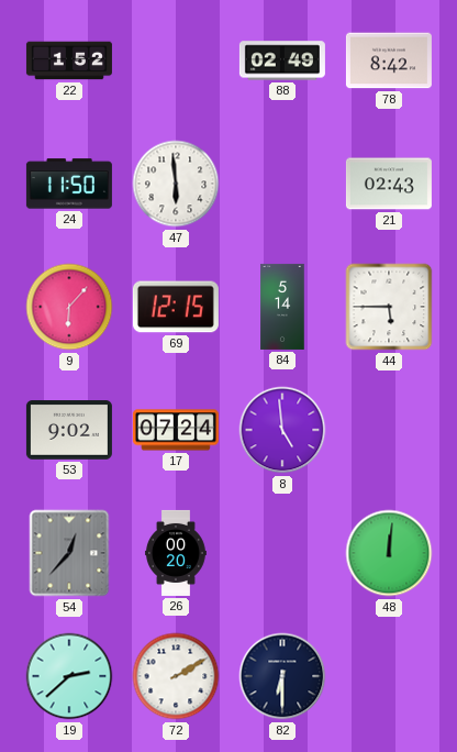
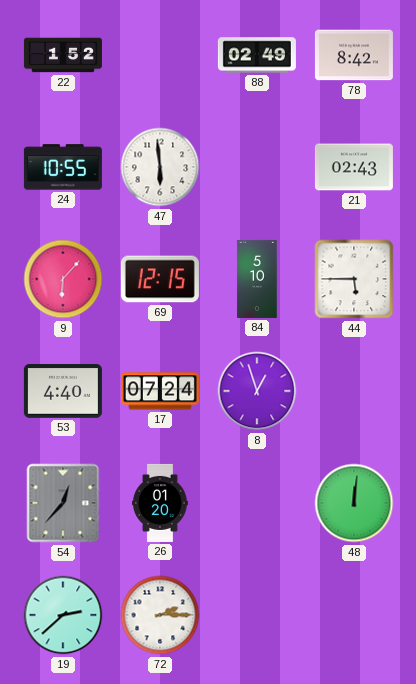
24: 11:50 -> 10:55 (63, 167)
84: 5:14 -> 5:10 (257, 279)
53: 9:02 -> 4:40 (63, 391)
8: 4:59 -> 12:57 (257, 391)
26: 00:20 -> 01:20 (161, 503)
72: 2:10 -> 2:15 (160, 615)
82: 6:30 -> none (282, 676)
